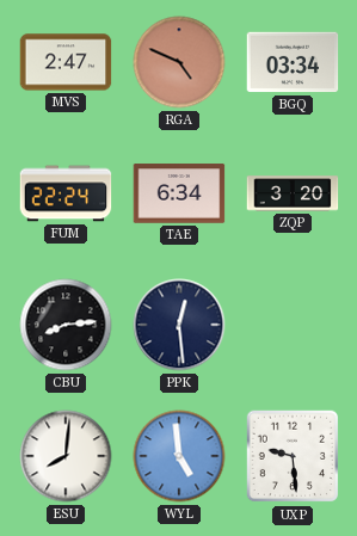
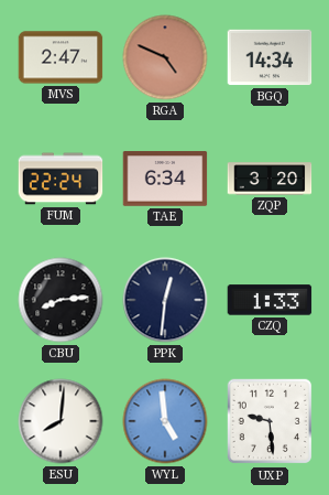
BGQ: 03:34 -> 14:34 (270, 57)
PPK: 12:29 -> 12:31 (165, 300)
CZQ: none -> 1:33 (270, 300)
